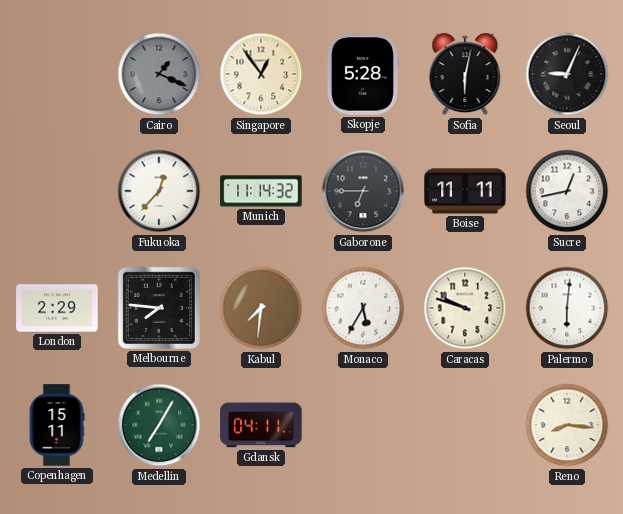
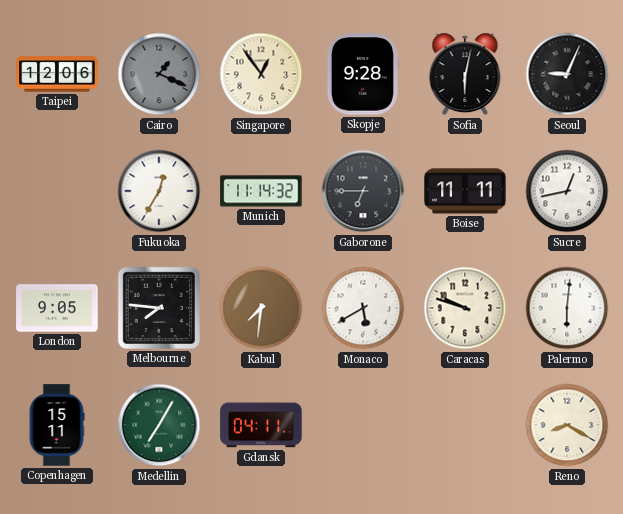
Taipei: none -> 12:06 (57, 74)
Skopje: 5:28 -> 9:28 (362, 74)
Fukuoka: 12:37 -> 12:35 (159, 191)
London: 2:29 -> 9:05 (57, 308)
Monaco: 5:35 -> 5:40 (363, 308)
Reno: 8:16 -> 8:20 (567, 425)
